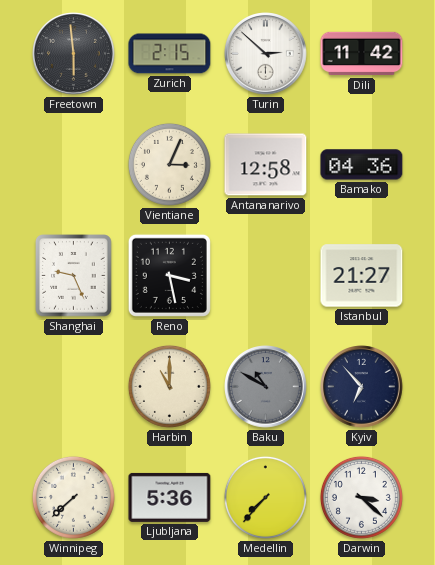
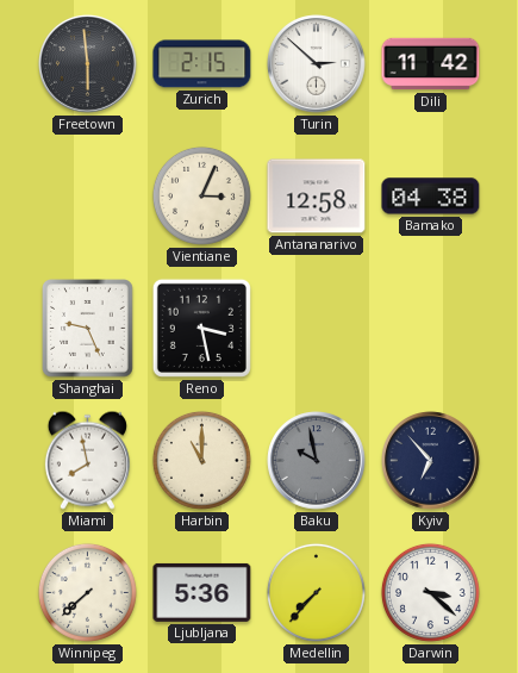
Bamako: 04:36 -> 04:38 (431, 197)
Istanbul: 21:27 -> none (362, 276)
Miami: none -> 7:58 (87, 460)
Baku: 10:50 -> 9:58 (317, 461)
